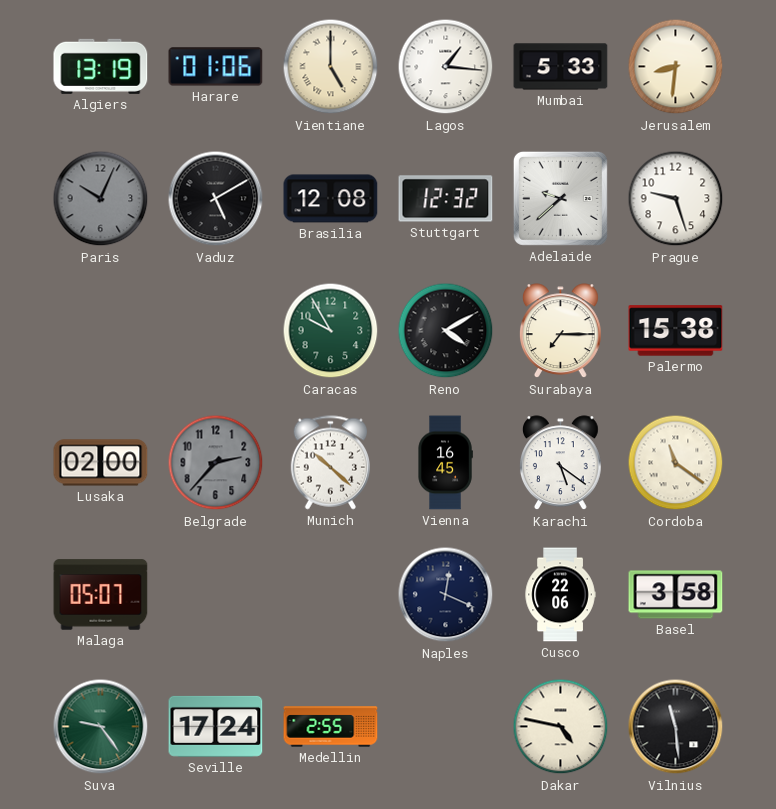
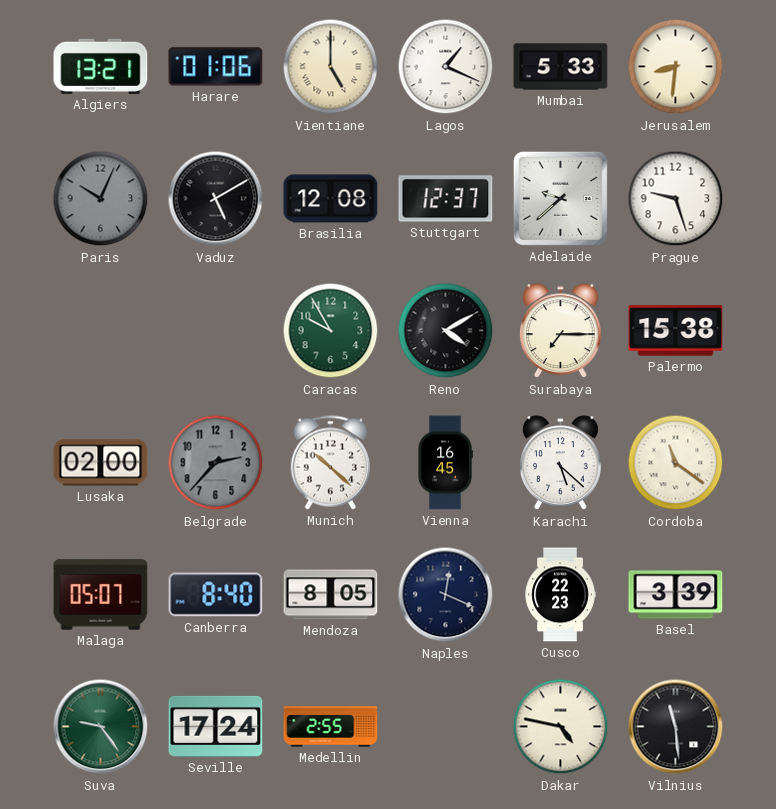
Algiers: 13:19 -> 13:21 (101, 66)
Lagos: 1:16 -> 1:19 (446, 67)
Stuttgart: 12:32 -> 12:37 (446, 199)
Karachi: 5:21 -> 5:22 (560, 463)
Canberra: none -> 8:40 (216, 595)
Mendoza: none -> 8:05 (331, 595)
Cusco: 22:06 -> 22:23 (560, 595)
Basel: 3:58 -> 3:39 (676, 595)
